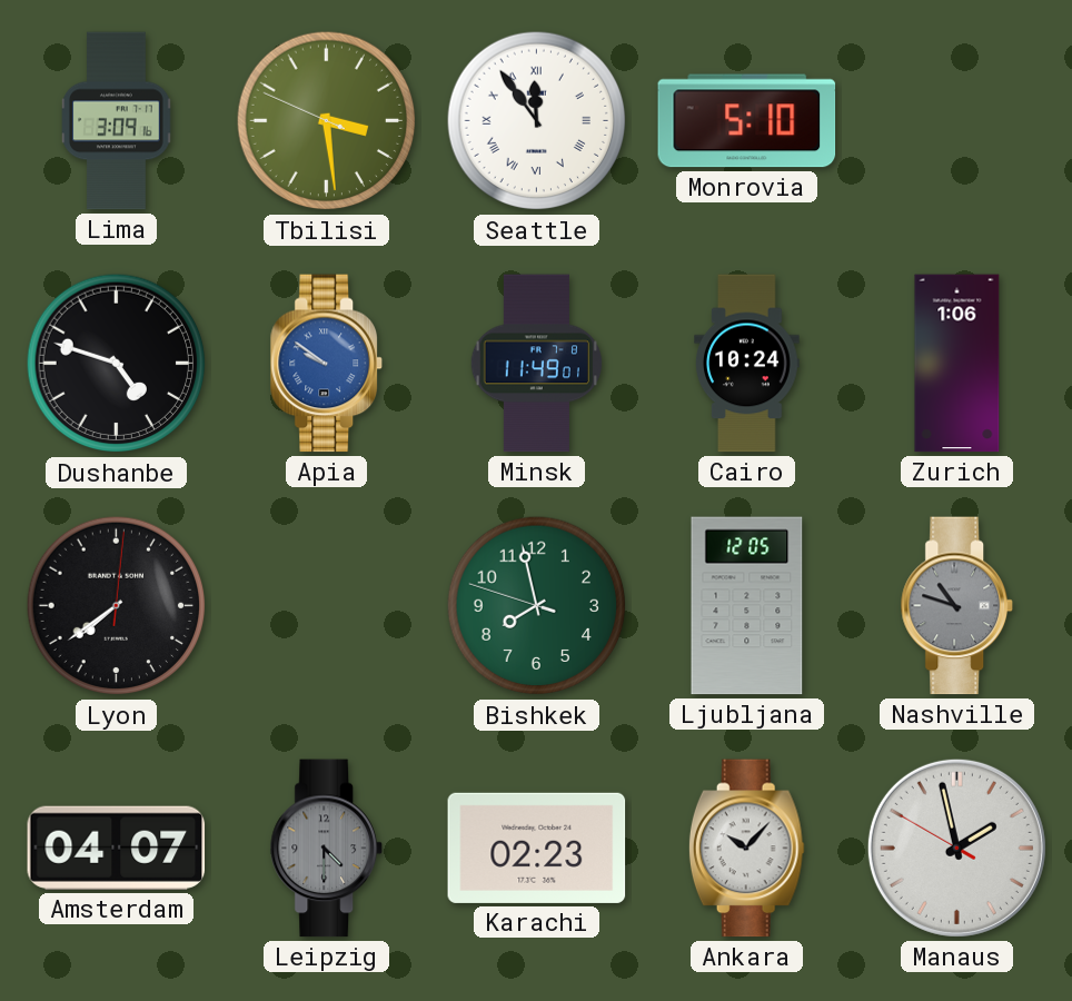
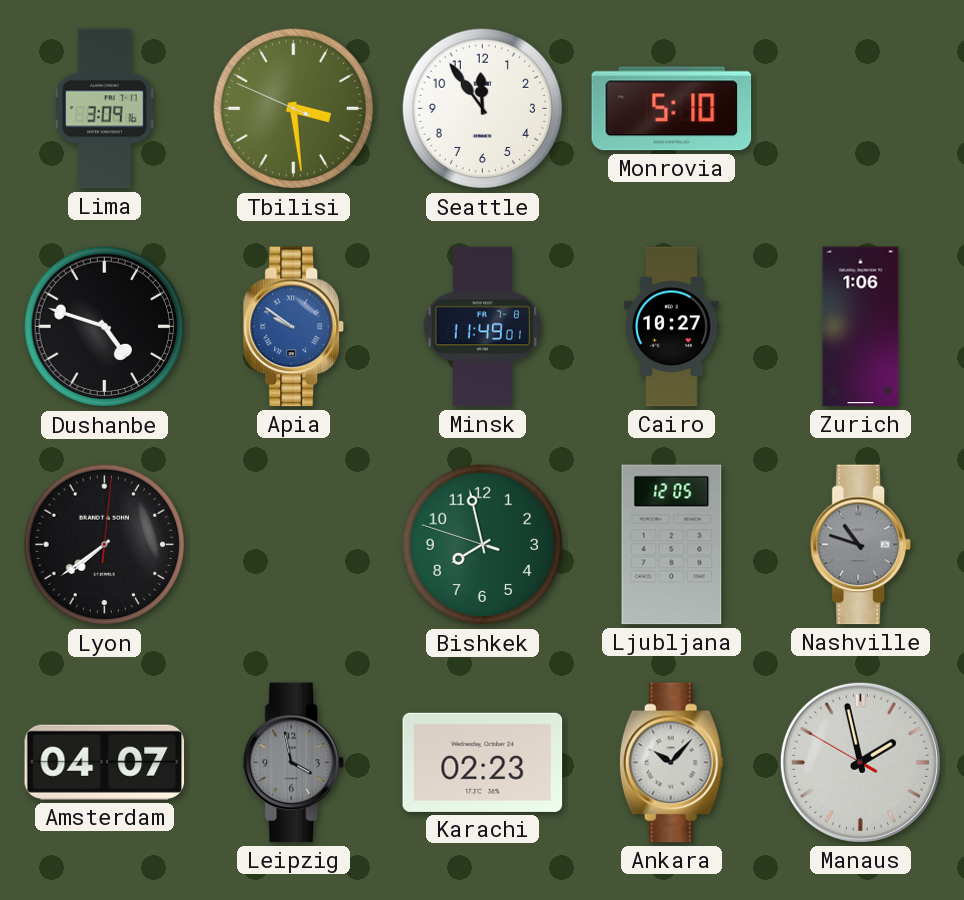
Seattle numerals: Roman -> Arabic (483, 109)
Cairo: 10:24 -> 10:27 (672, 327)
Leipzig: 4:30 -> 3:58 (293, 763)
